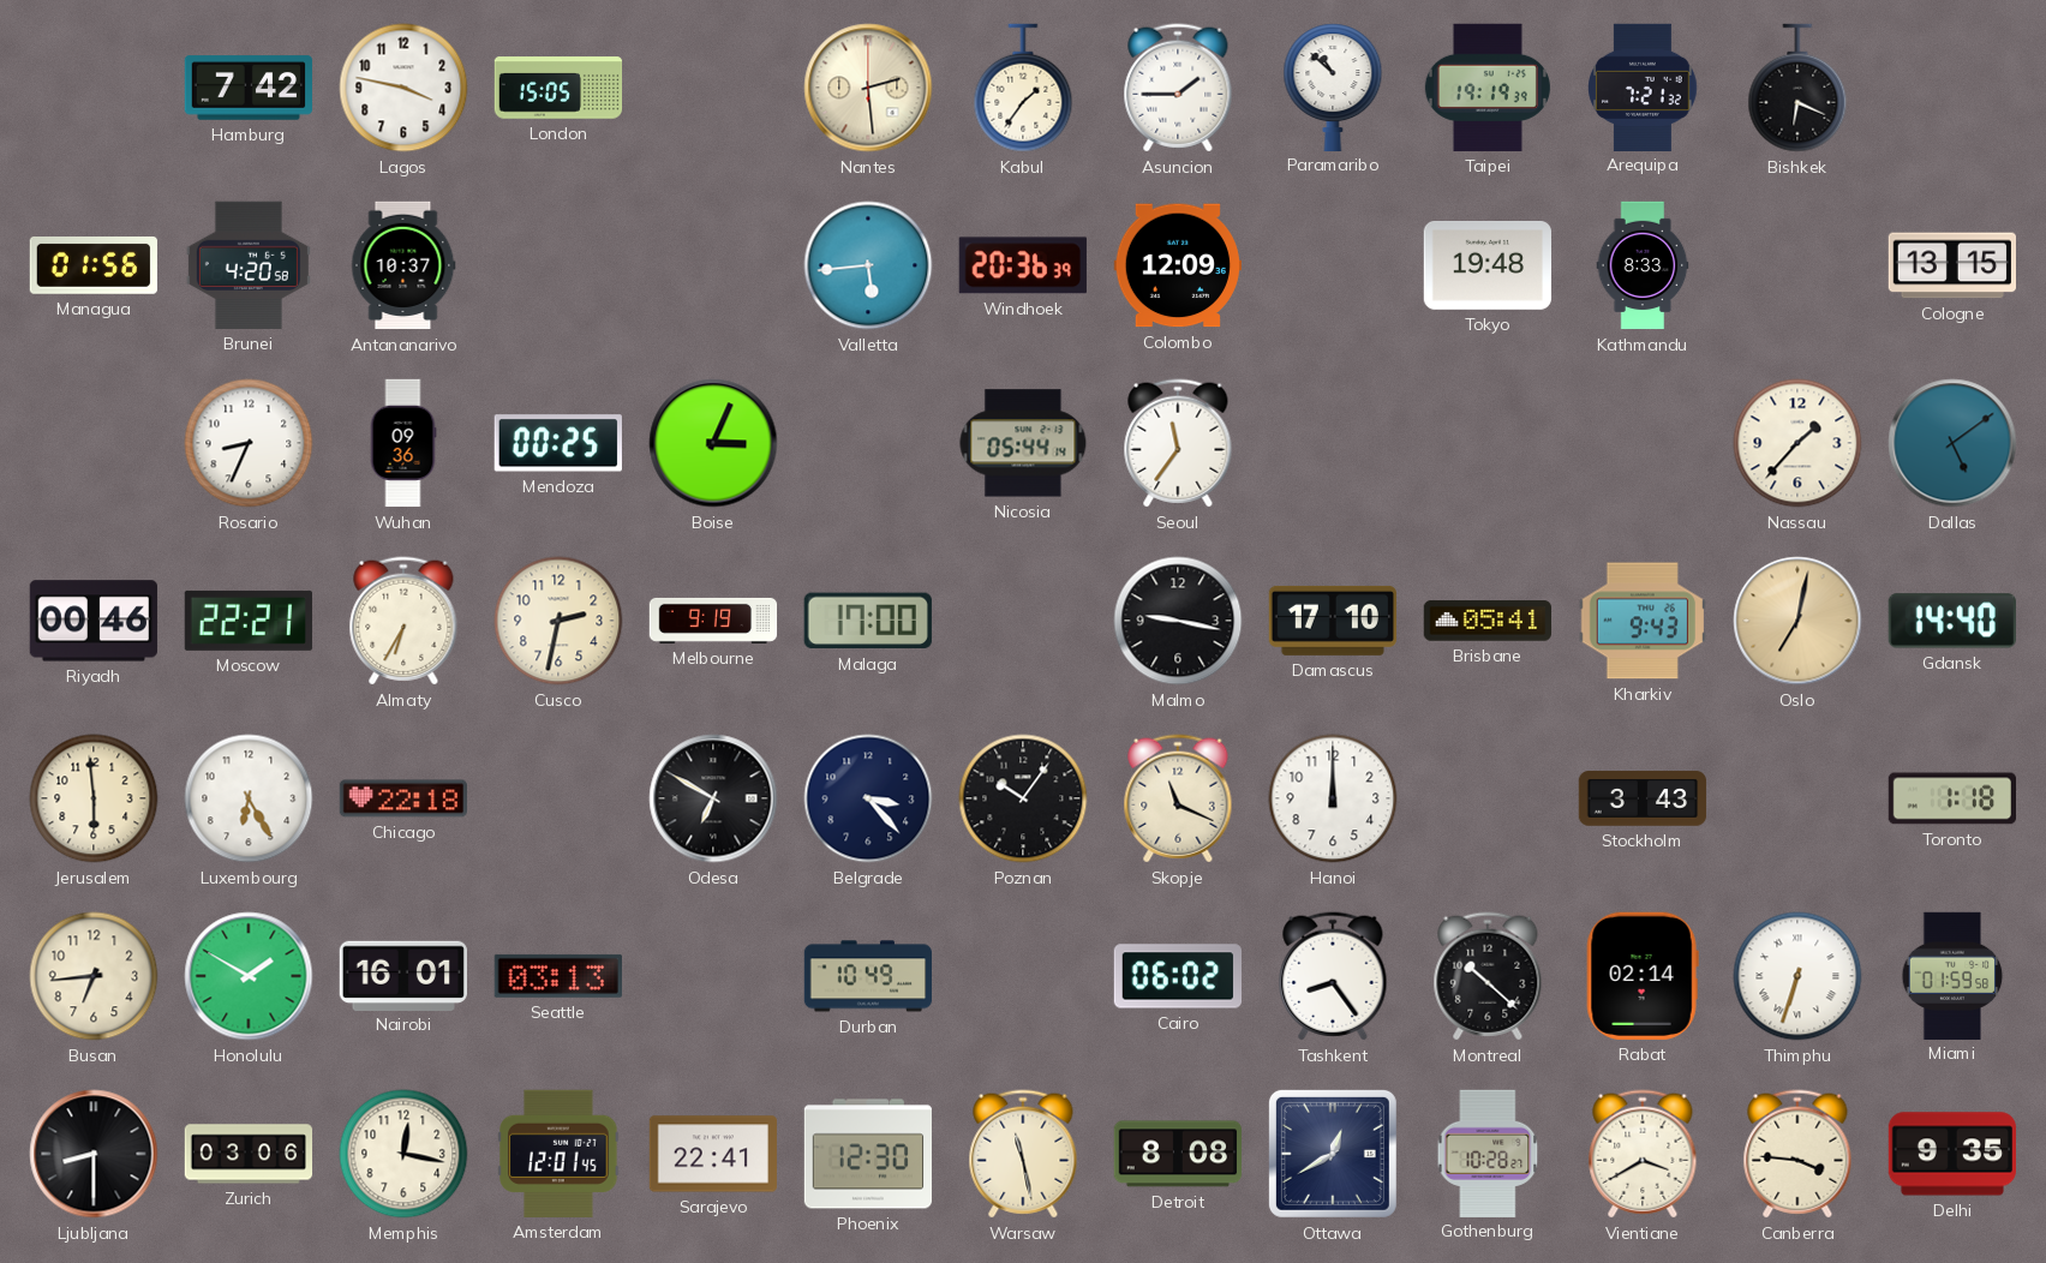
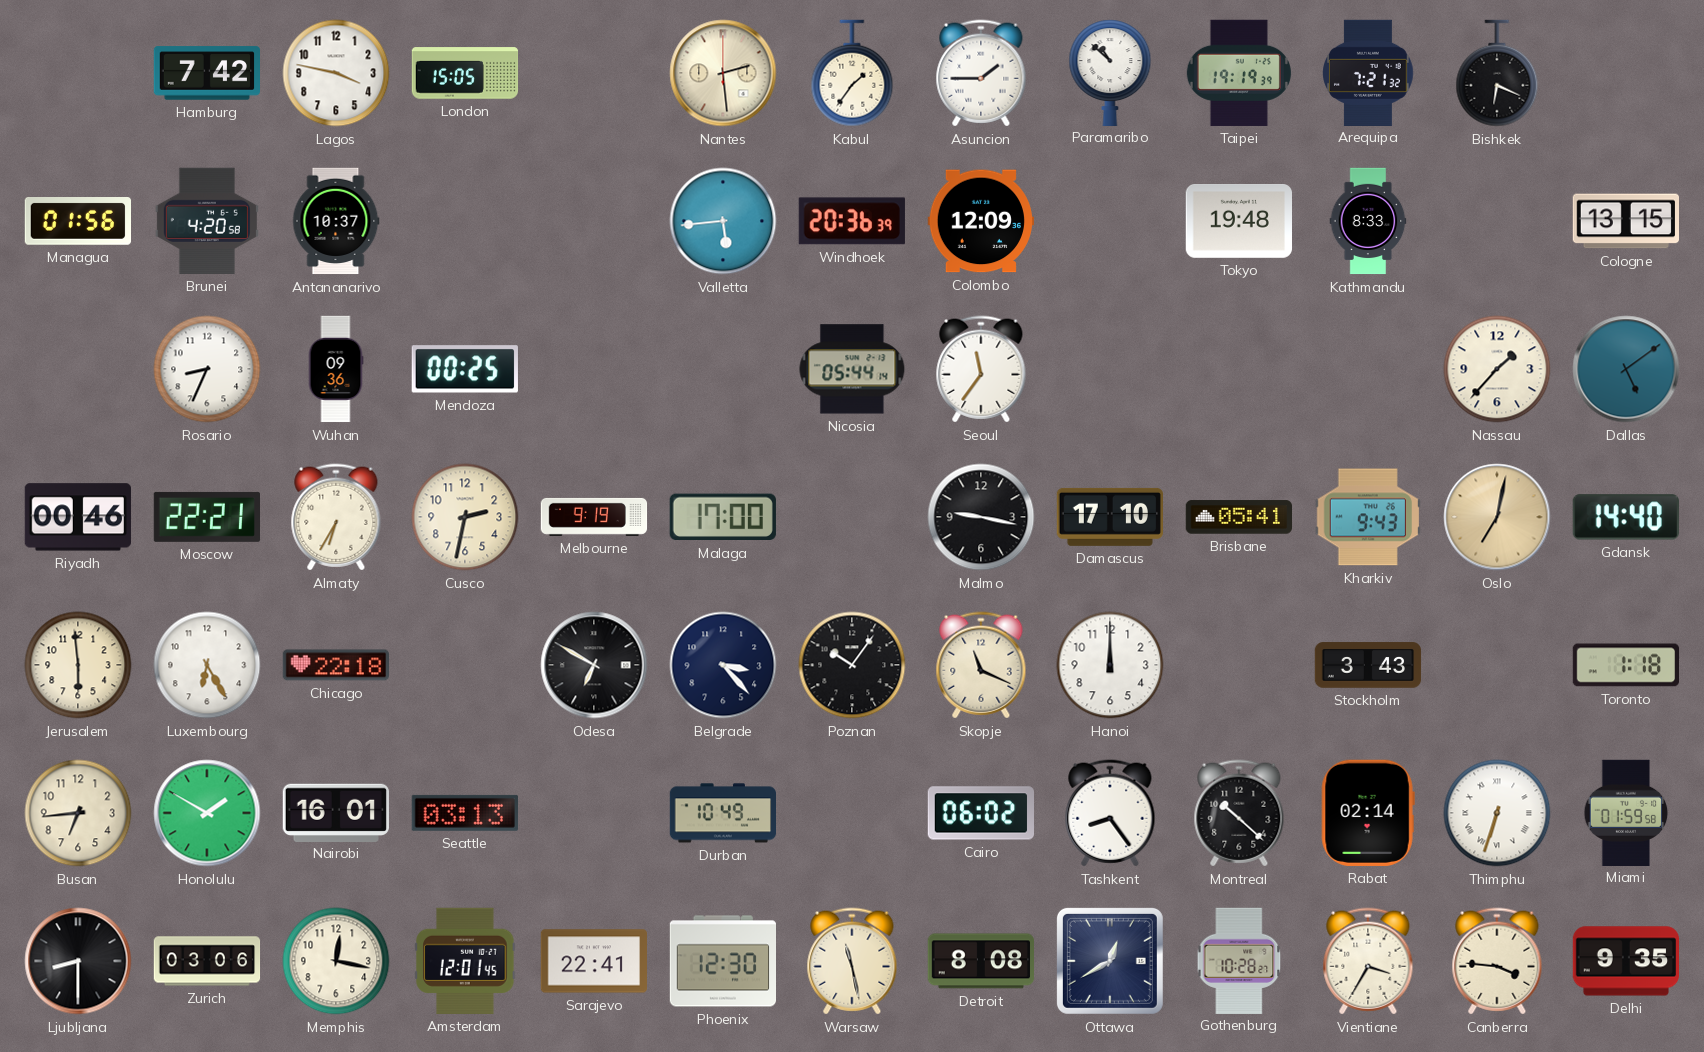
Boise: 3:04 -> none (713, 443)
Vientiane: 3:40 -> 3:35 (1368, 961)
